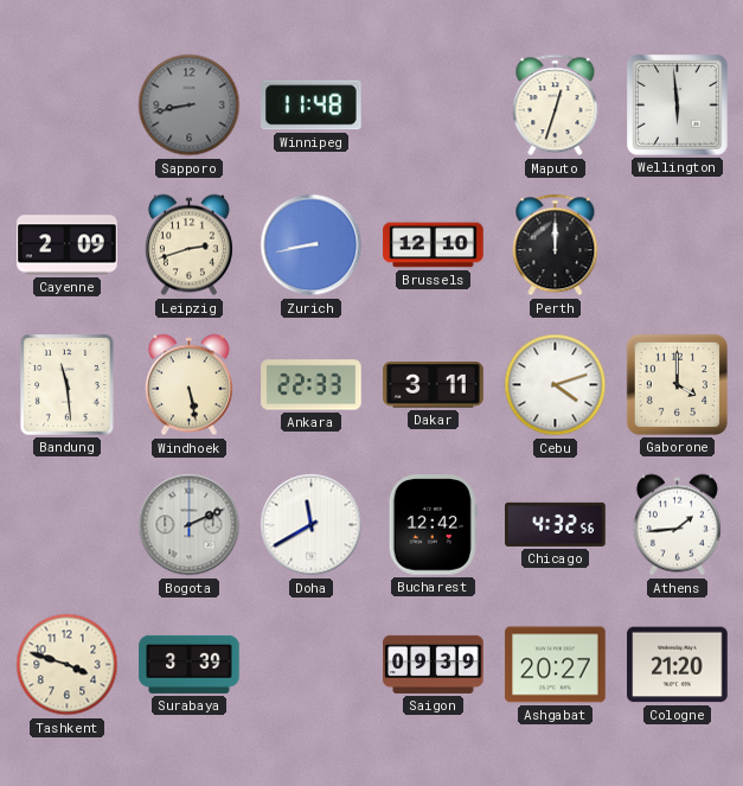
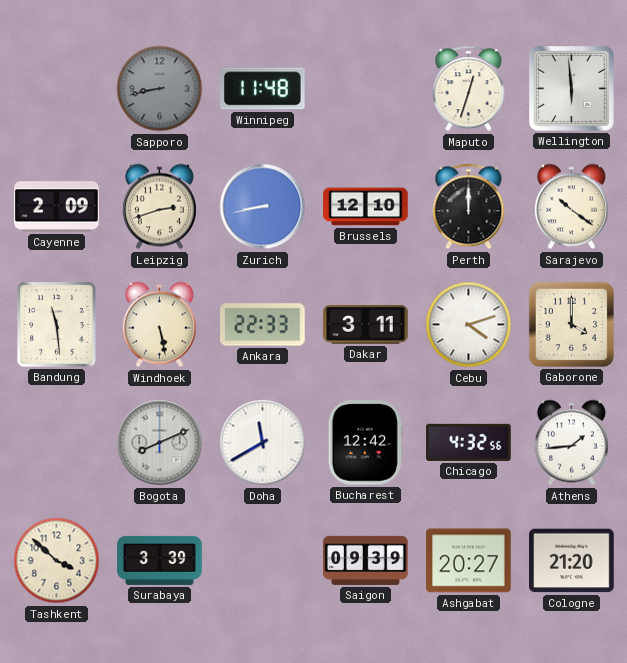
Sarajevo: none -> 10:21 (571, 207)
Bogota: 2:11 -> 8:11 (160, 443)
Tashkent: 3:48 -> 3:52 (57, 561)
